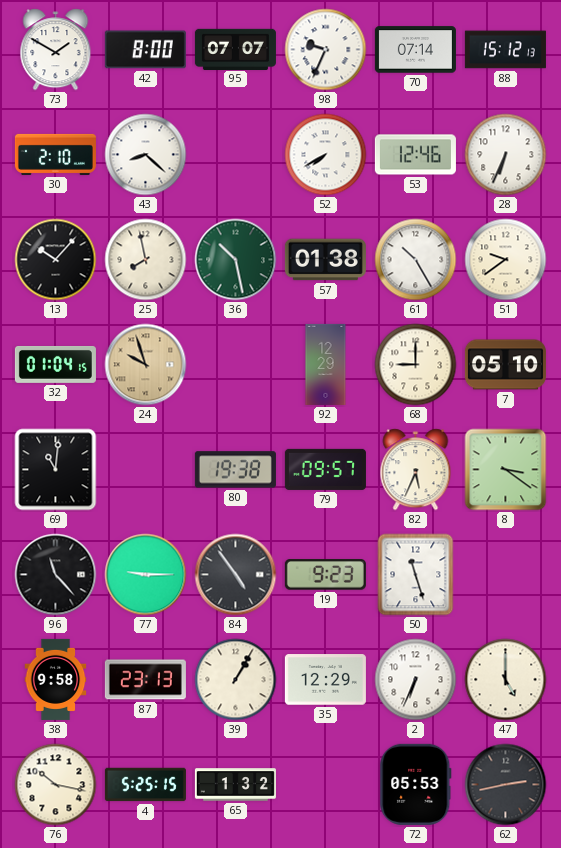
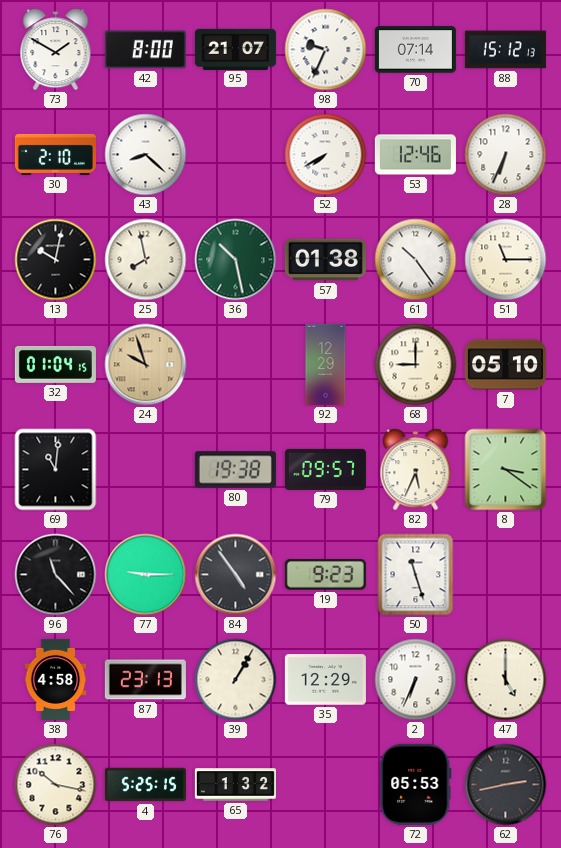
95: 07:07 -> 21:07 (235, 49)
13: 10:07 -> 10:02 (56, 260)
61: 10:25 -> 10:24 (416, 260)
51: 9:39 -> 11:15 (506, 260)
38: 9:58 -> 4:58 (56, 679)
